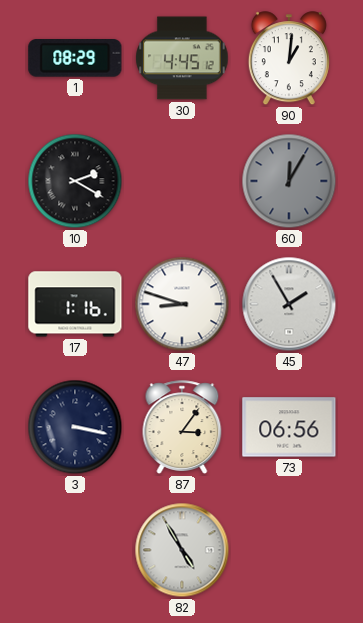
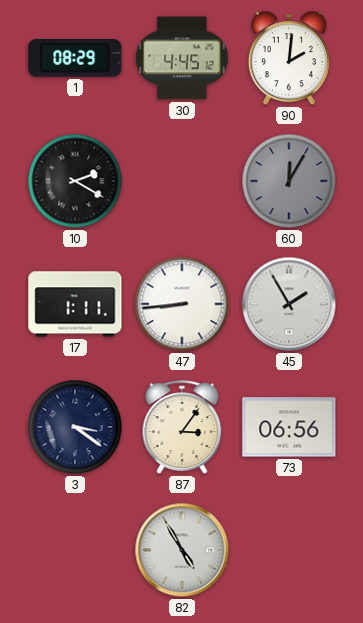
90: 1:01 -> 2:01 (289, 59)
17: 1:16 -> 1:11 (75, 304)
47: 8:48 -> 8:44 (182, 304)
3: 3:17 -> 3:21 (75, 427)
